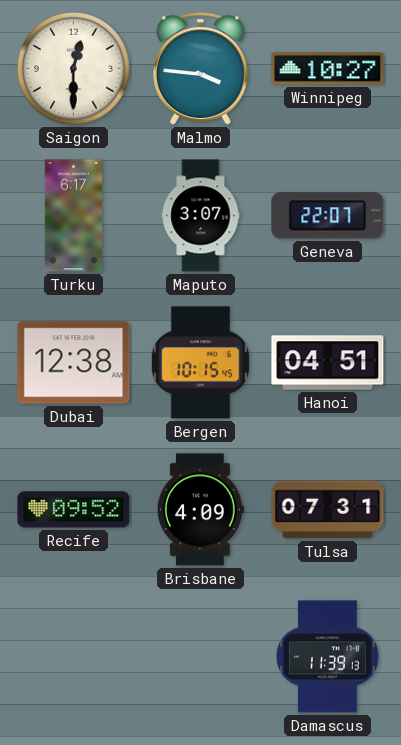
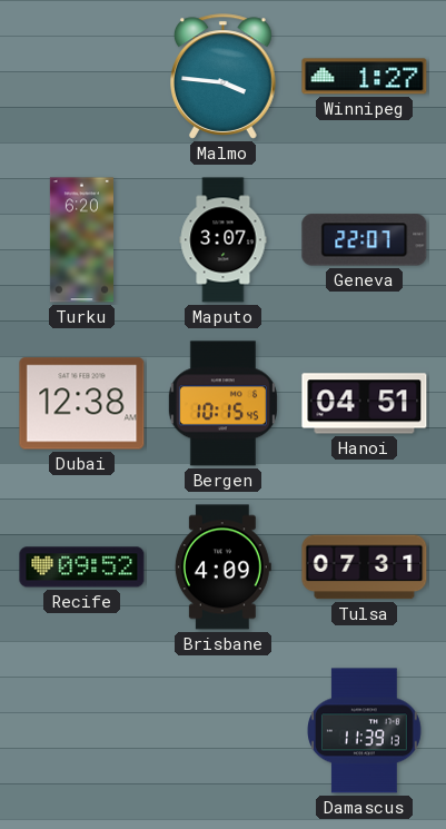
Saigon: 12:30 -> none (73, 68)
Winnipeg: 10:27 -> 1:27 (365, 77)
Turku: 6:17 -> 6:20 (81, 240)
